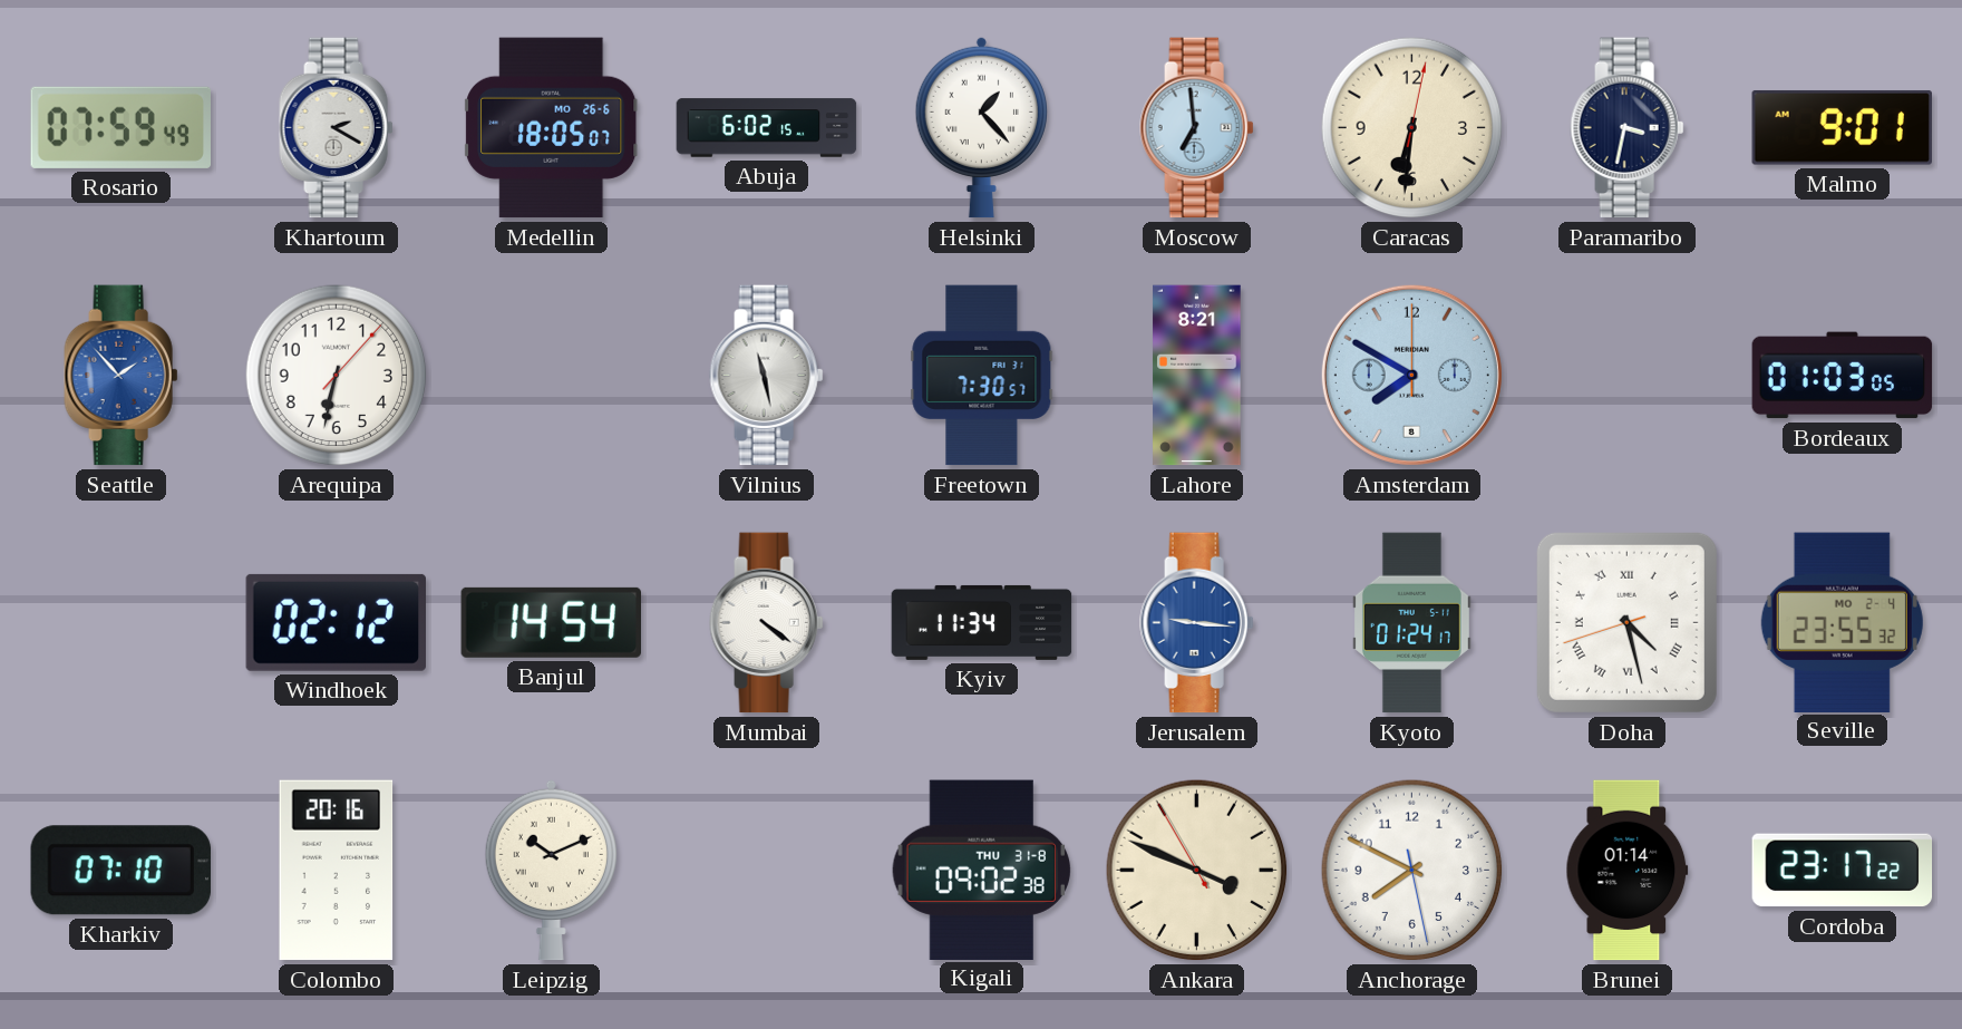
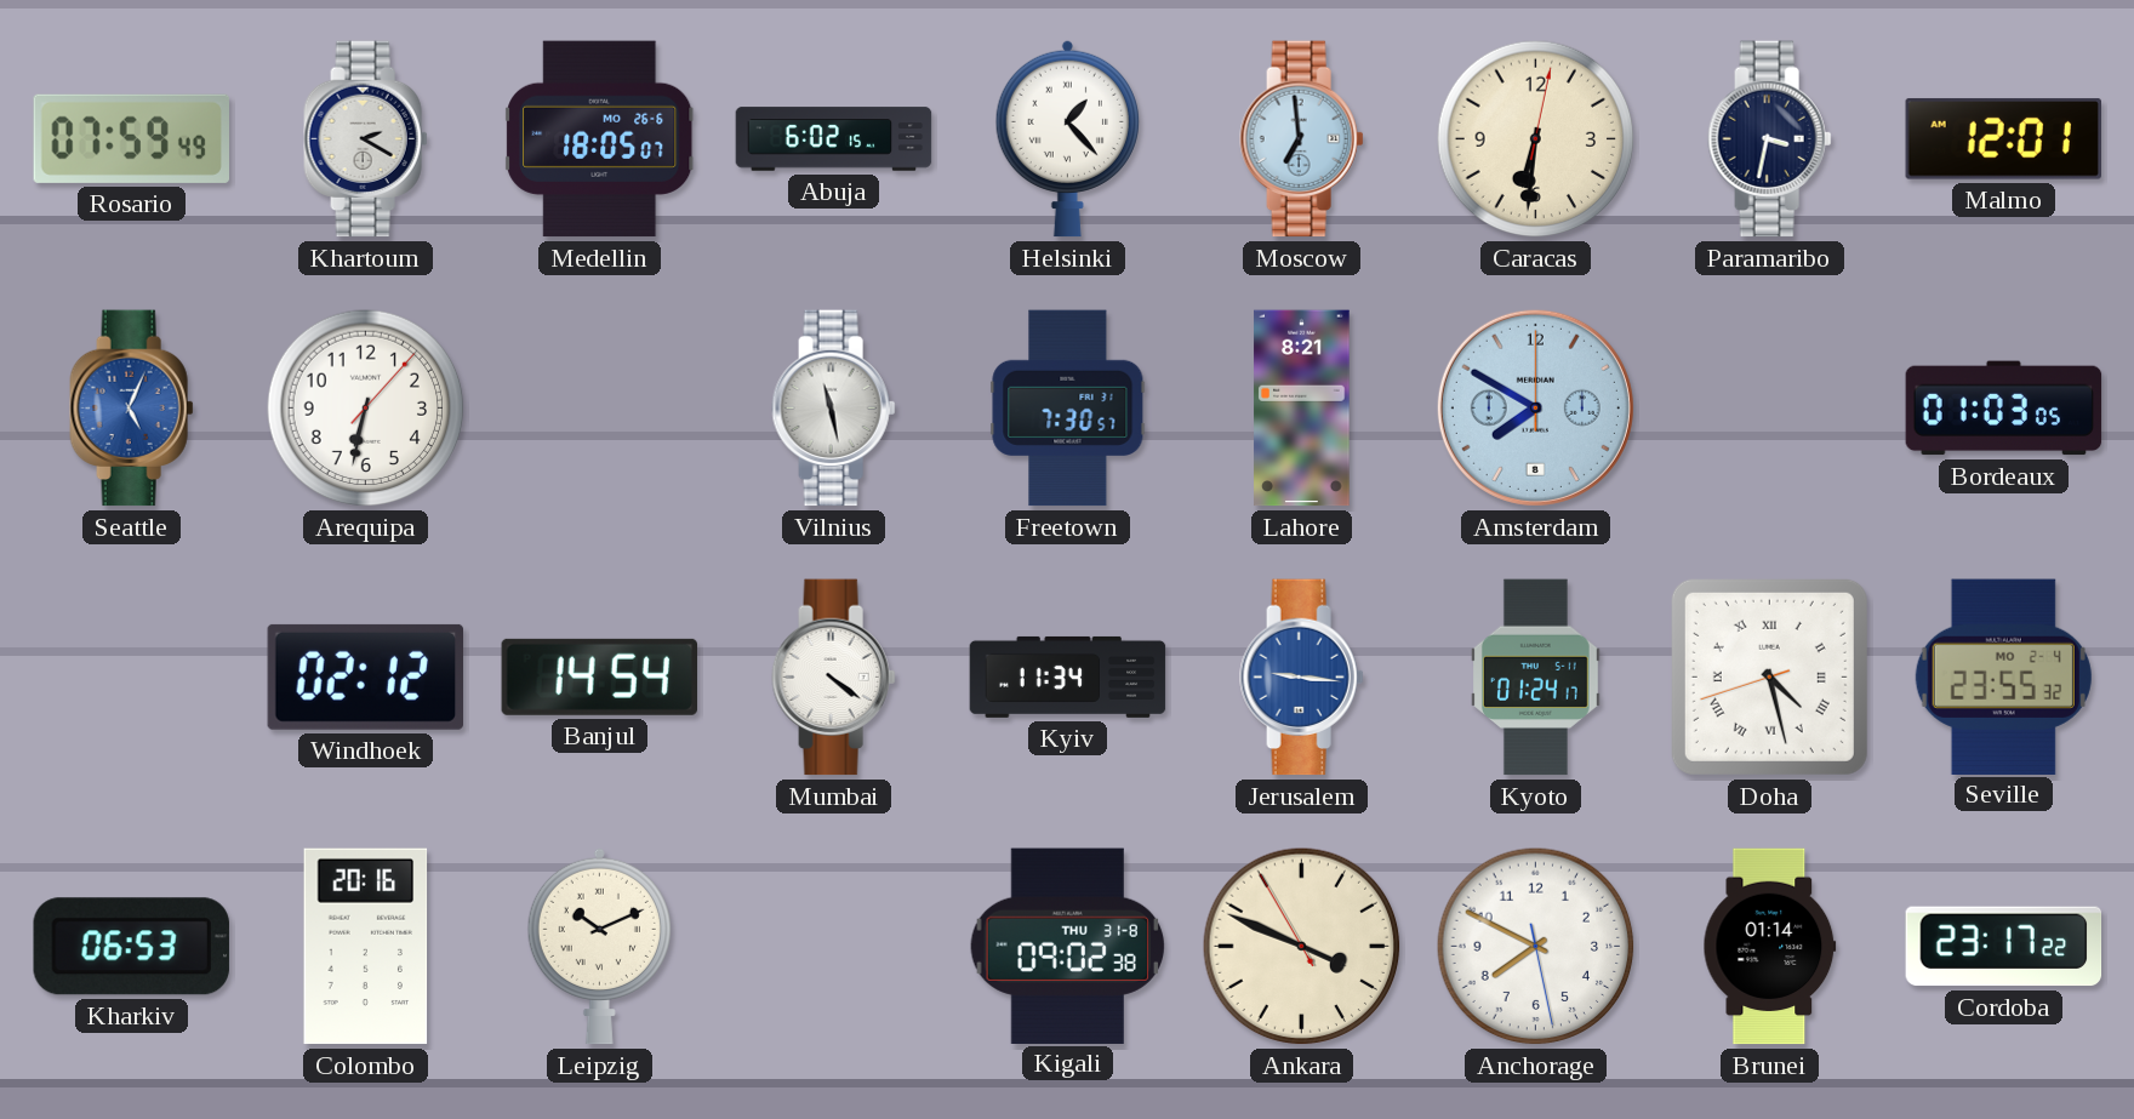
Malmo: 9:01 -> 12:01 (2003, 139)
Seattle: 1:53 -> 5:04 (132, 409)
Kharkiv: 07:10 -> 06:53 (131, 947)
